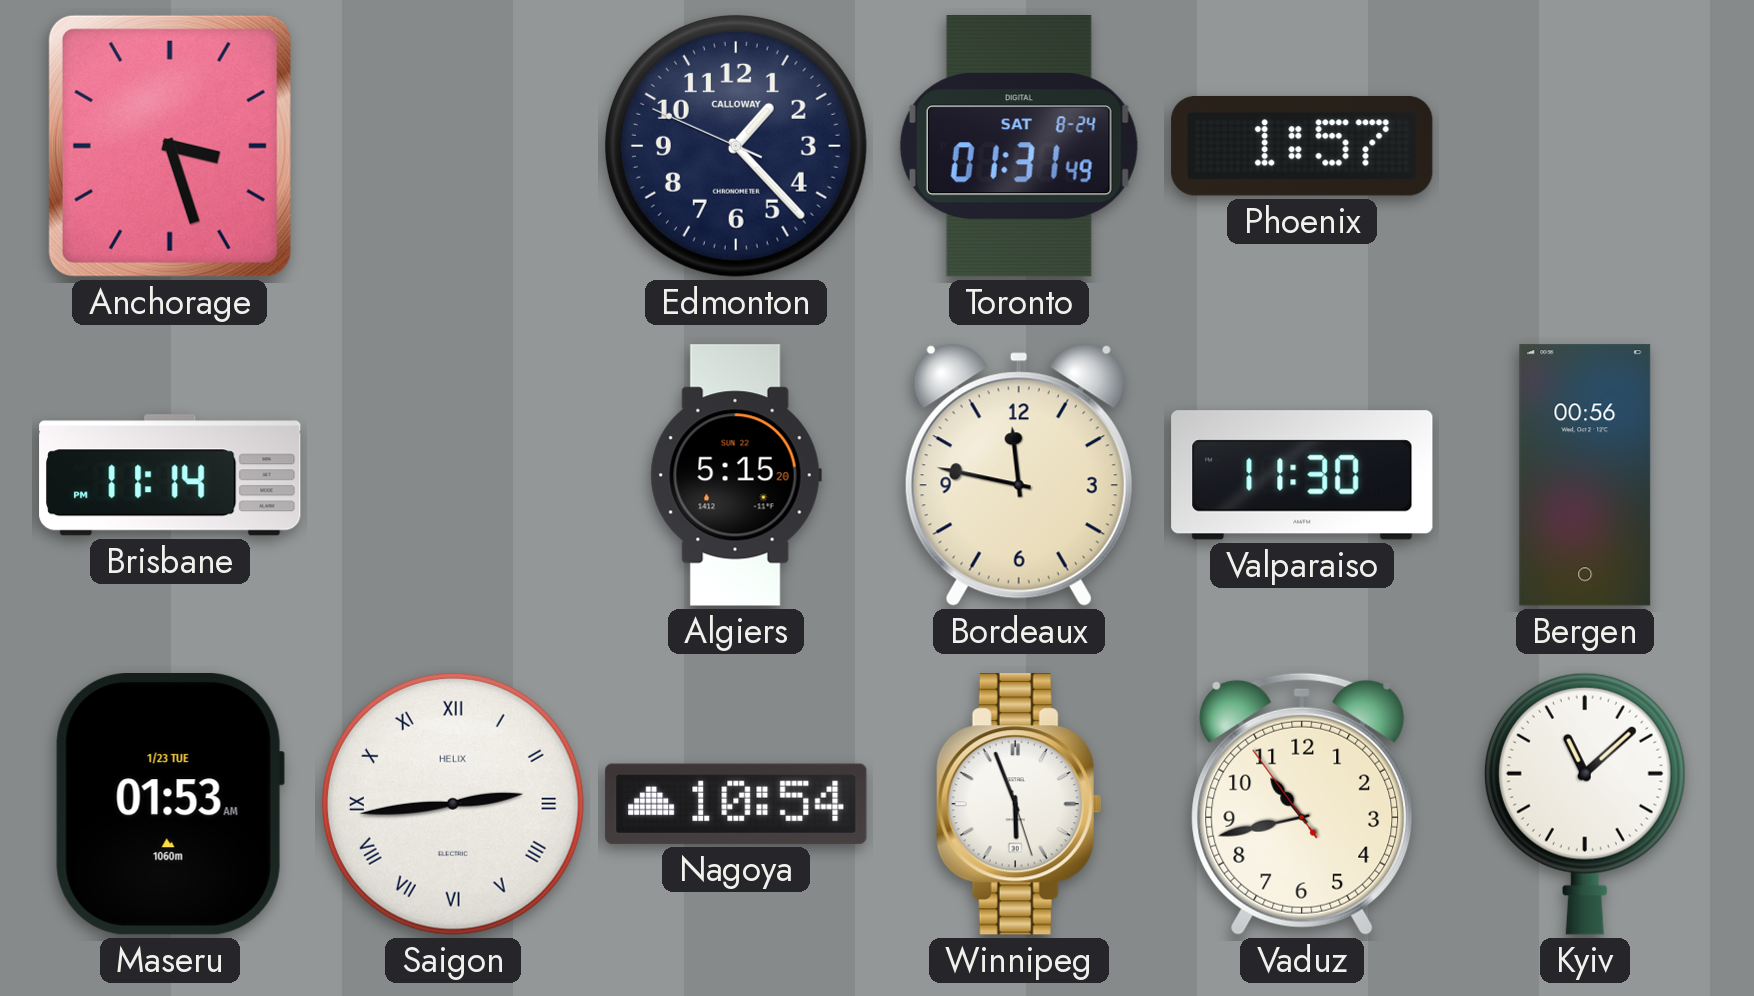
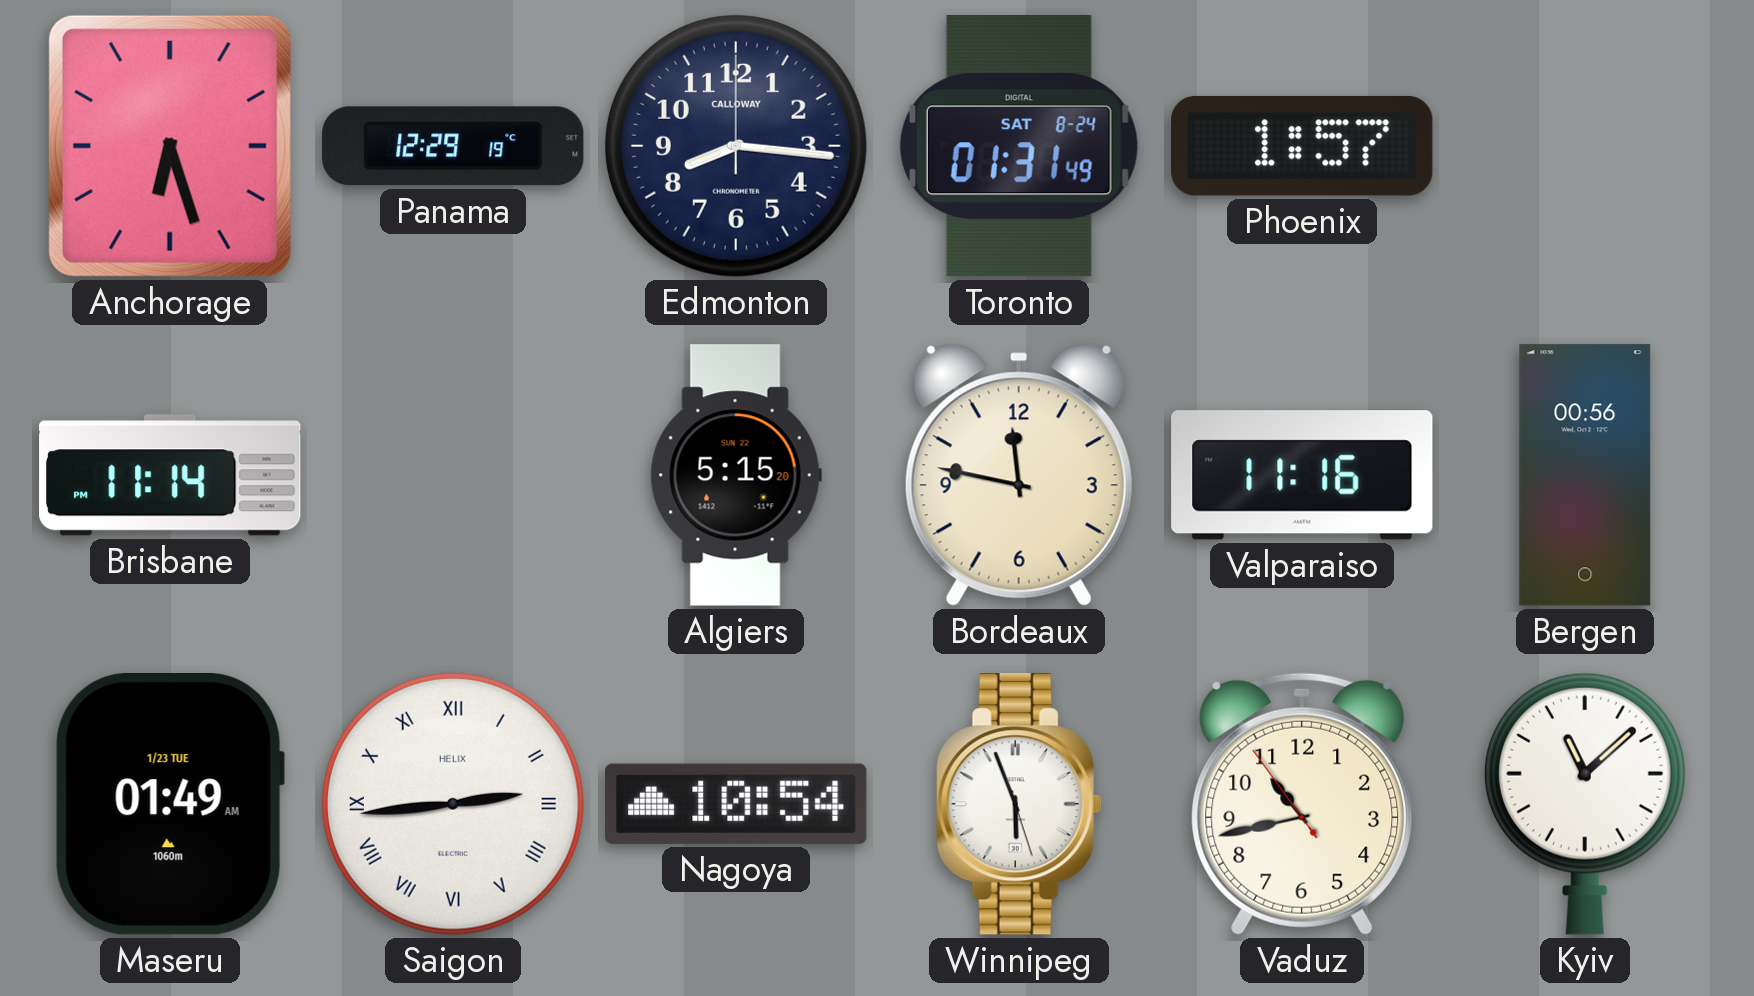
Anchorage: 3:27 -> 6:27 (170, 146)
Panama: none -> 12:29 (453, 146)
Edmonton: 1:22 -> 8:16 (736, 146)
Valparaiso: 11:30 -> 11:16 (1302, 475)
Maseru: 01:53 -> 01:49 (170, 805)
